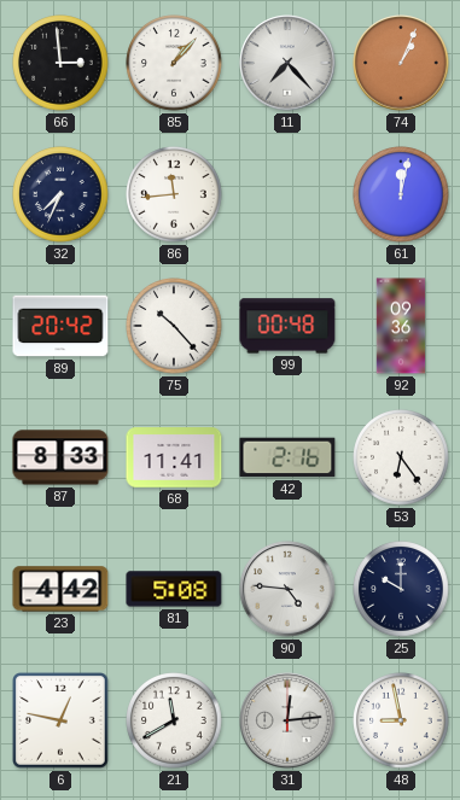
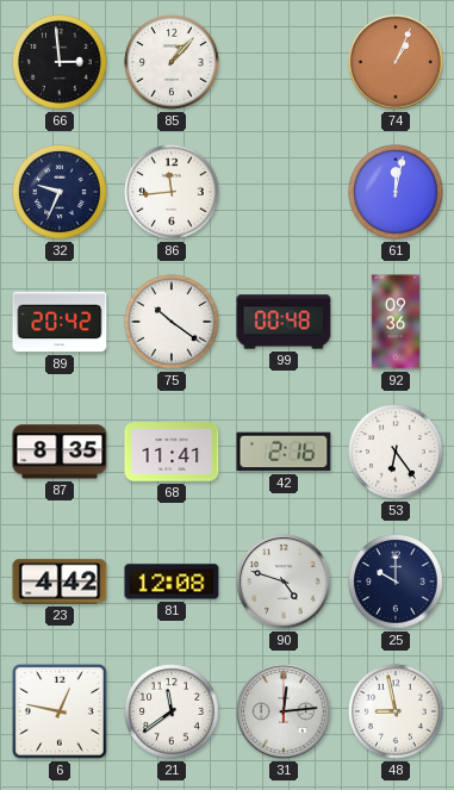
11: 7:23 -> none (287, 63)
32: 7:34 -> 9:34 (60, 192)
75: 10:23 -> 10:21 (172, 322)
87: 8:33 -> 8:35 (60, 452)
81: 5:08 -> 12:08 (172, 581)
90: 4:46 -> 4:48 (284, 581)
21: 11:40 -> 11:39 (172, 711)
